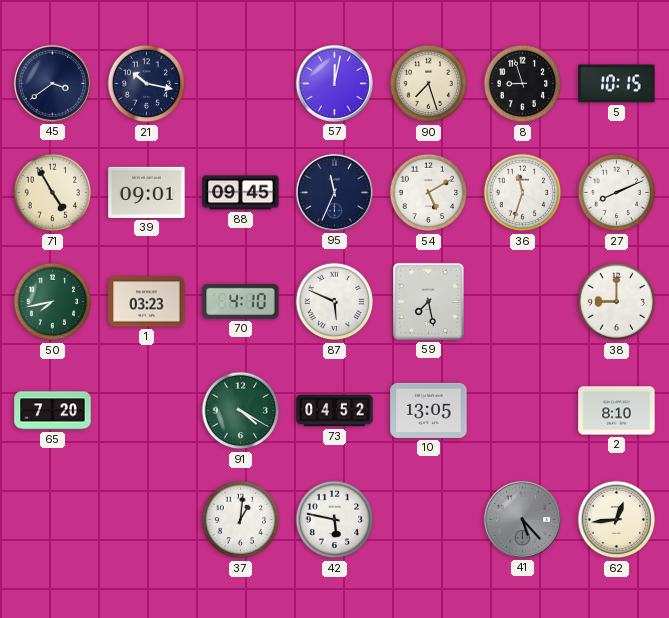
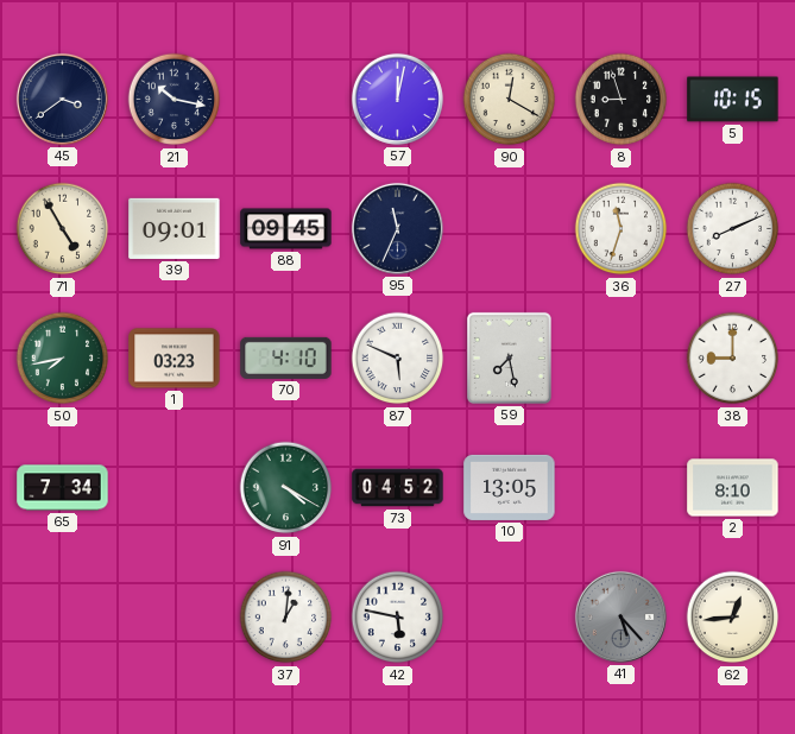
90: 7:27 -> 12:20 (510, 100)
54: 5:10 -> none (429, 193)
65: 7:20 -> 7:34 (63, 488)
